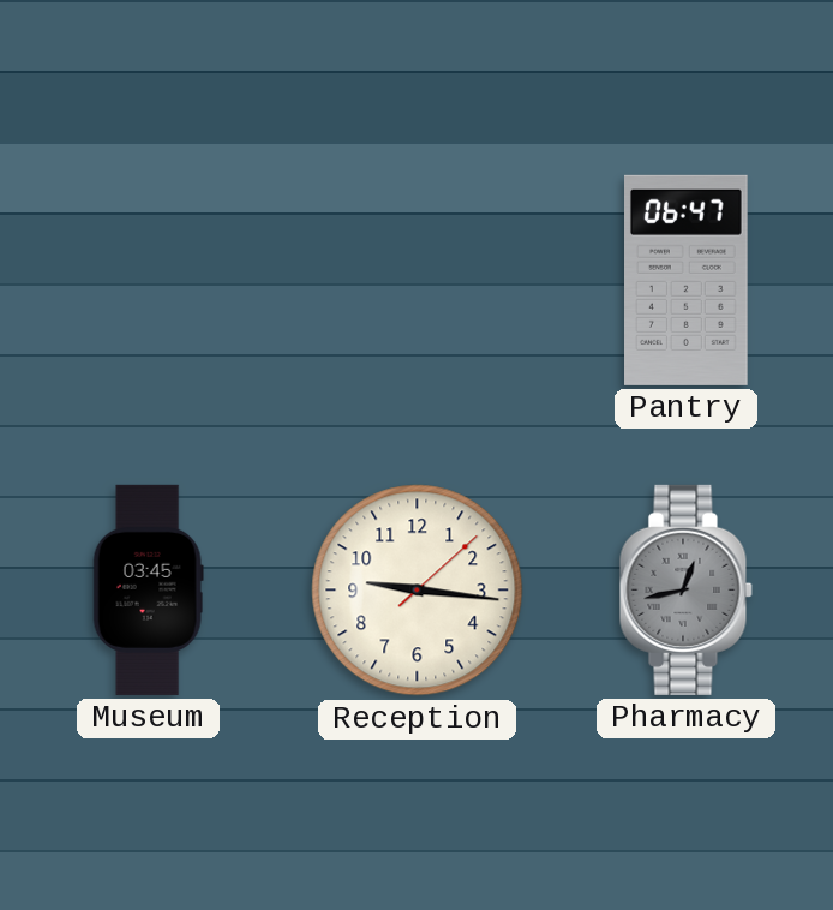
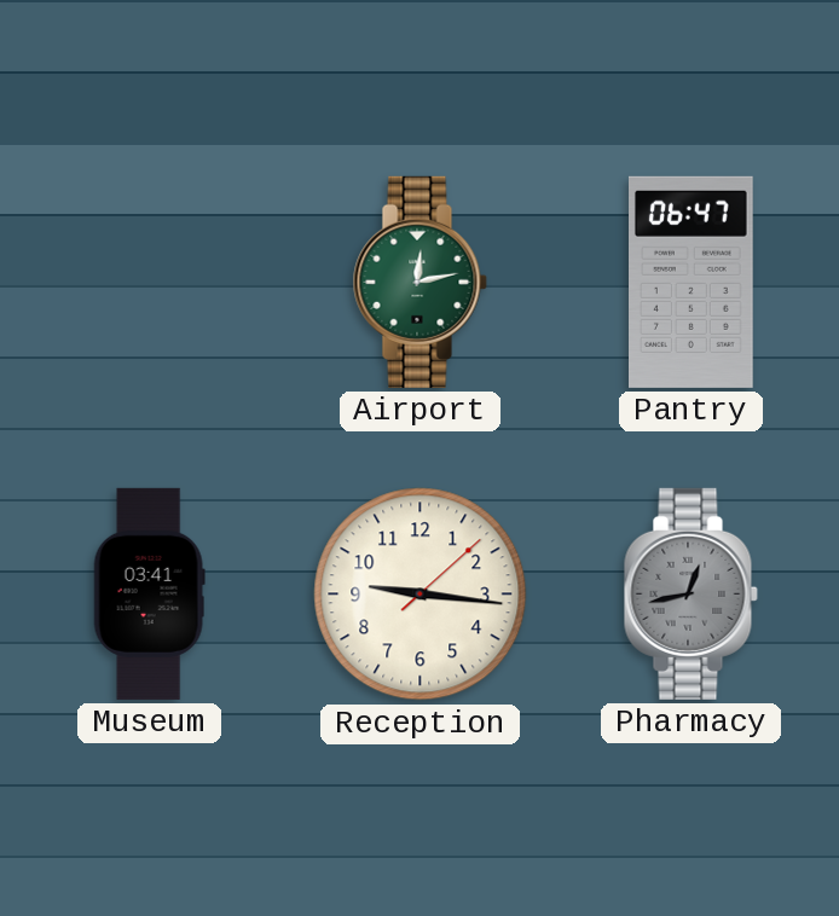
Airport: none -> 12:13 (419, 282)
Museum: 03:45 -> 03:41 (149, 593)
